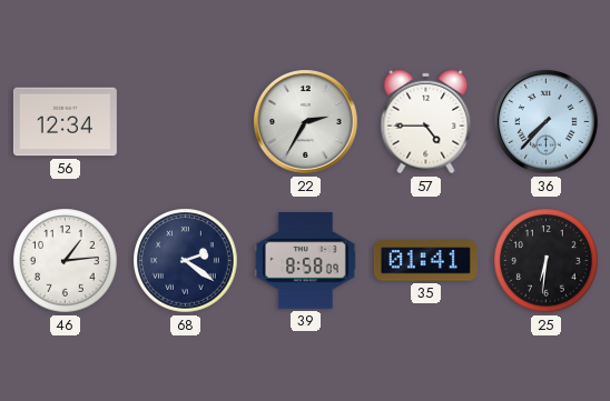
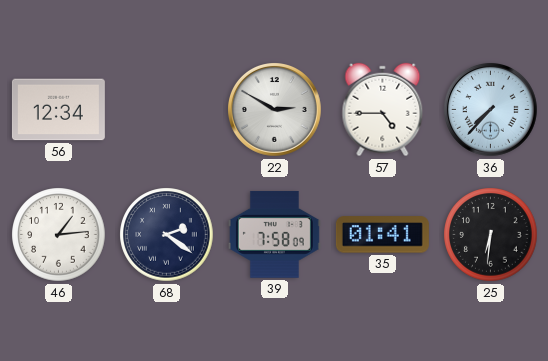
22: 2:35 -> 2:50 (275, 110)
39: 8:58 -> 7:58 (274, 235)
